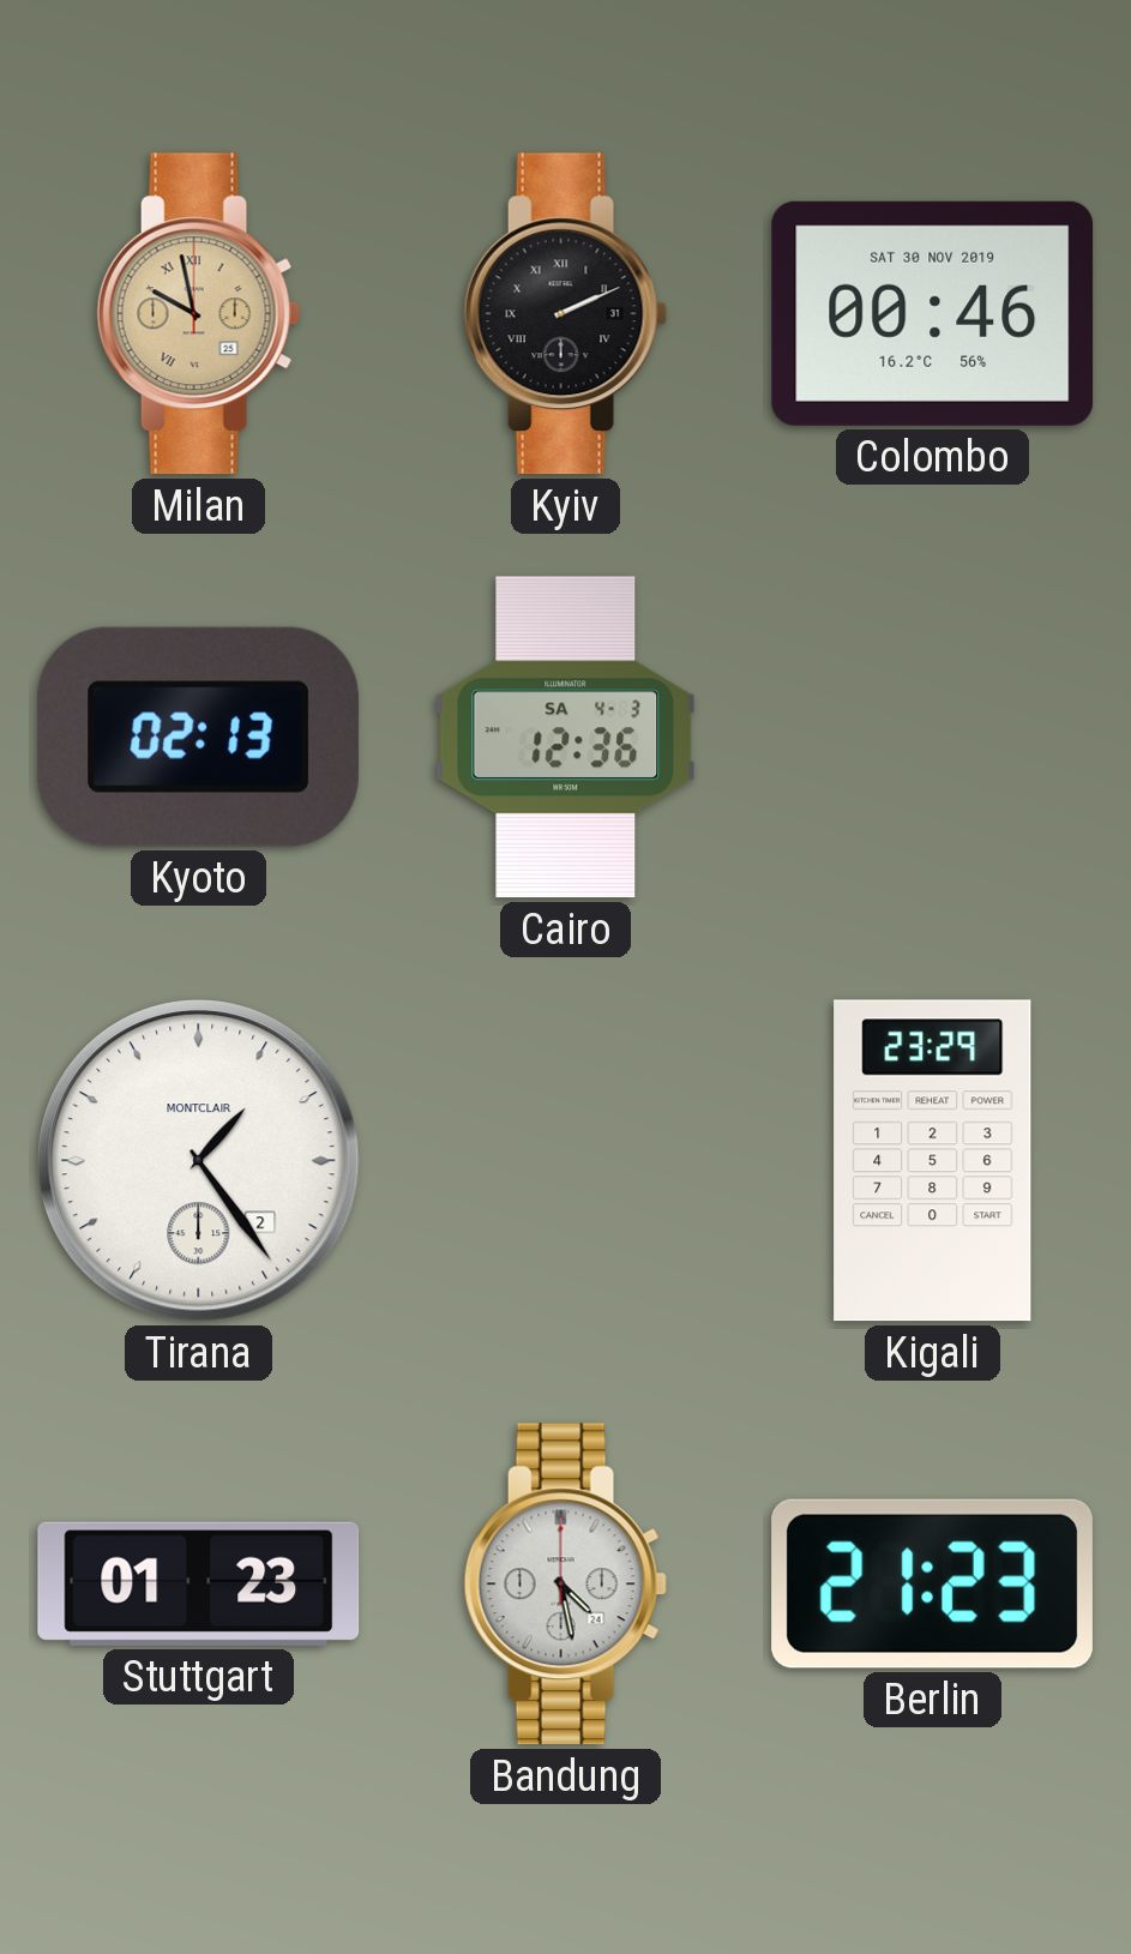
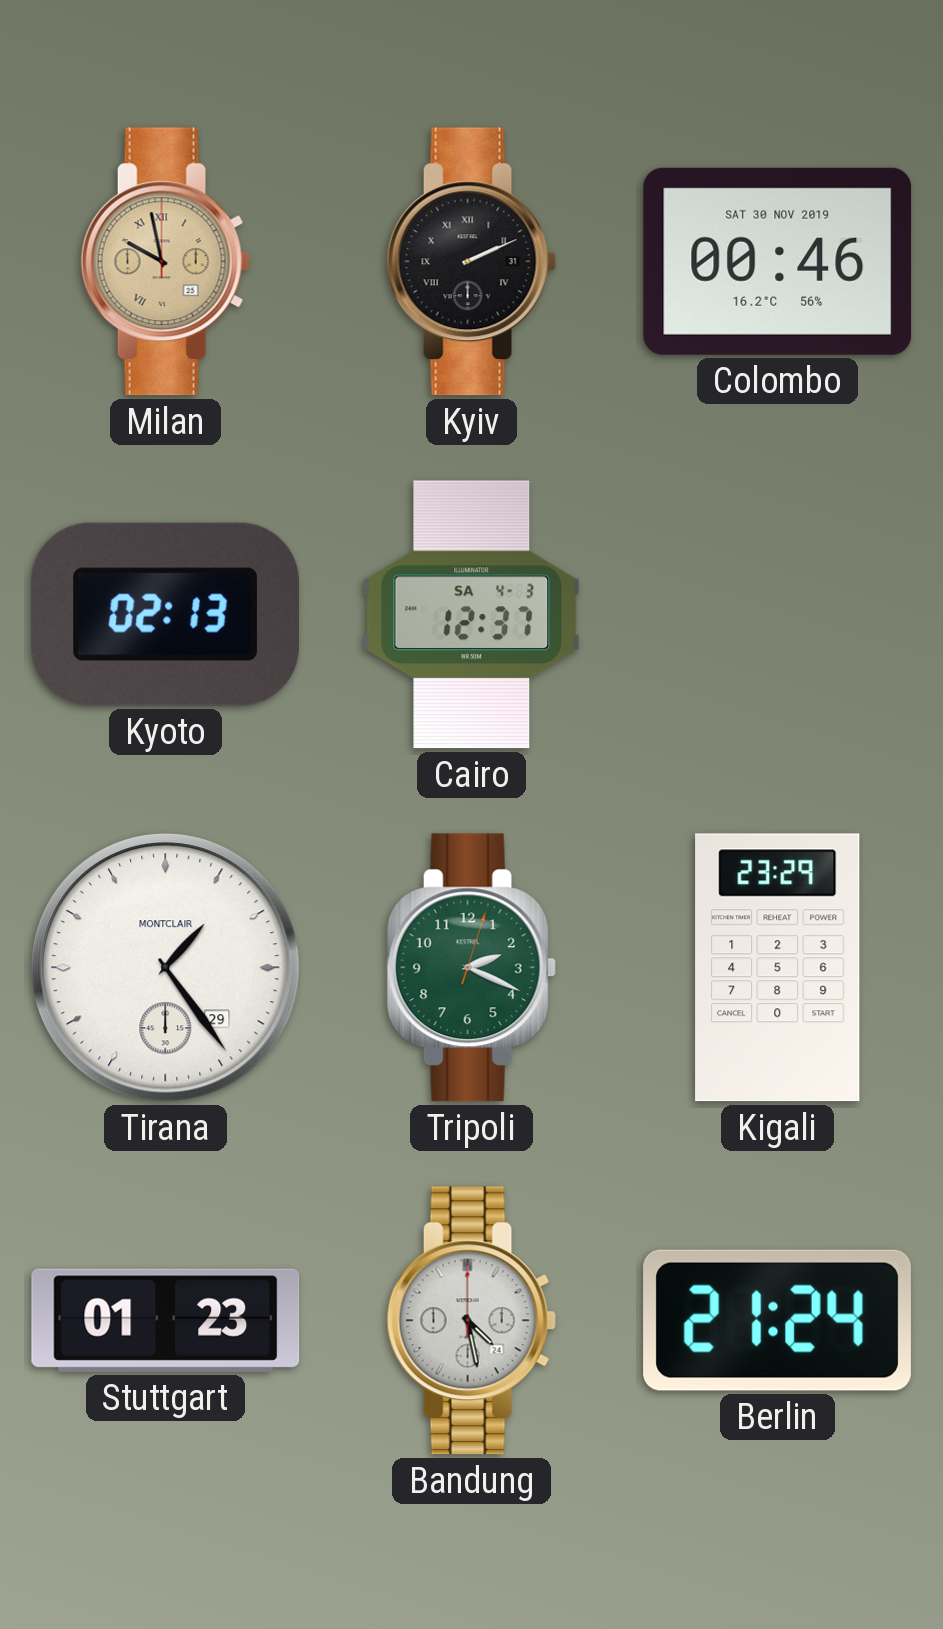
Cairo: 12:36 -> 12:37 (471, 615)
Tirana date: 2 -> 29 (166, 968)
Tripoli: none -> 2:19 (471, 968)
Berlin: 21:23 -> 21:24 (777, 1320)
